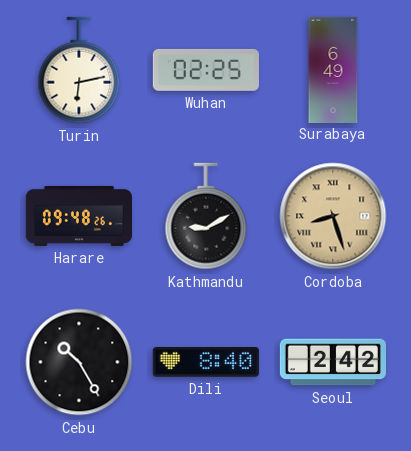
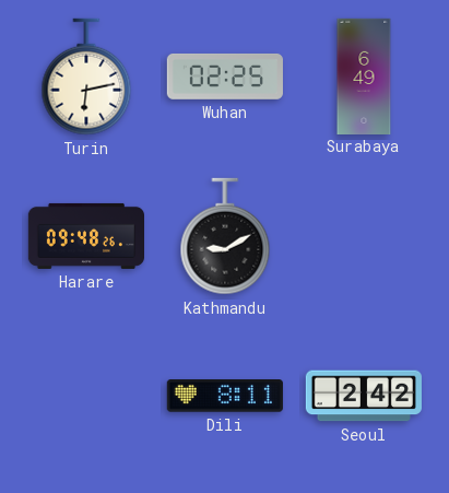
Cordoba: 8:27 -> none (333, 216)
Cebu: 10:25 -> none (79, 362)
Dili: 8:40 -> 8:11 (225, 397)
